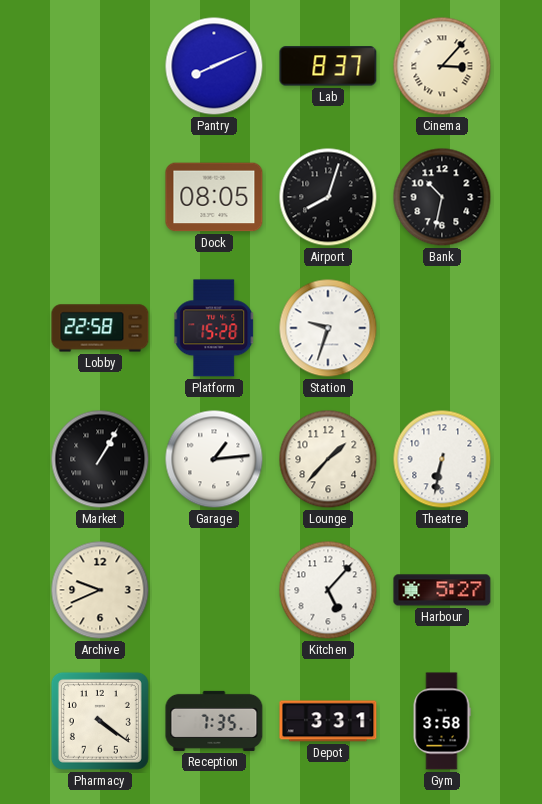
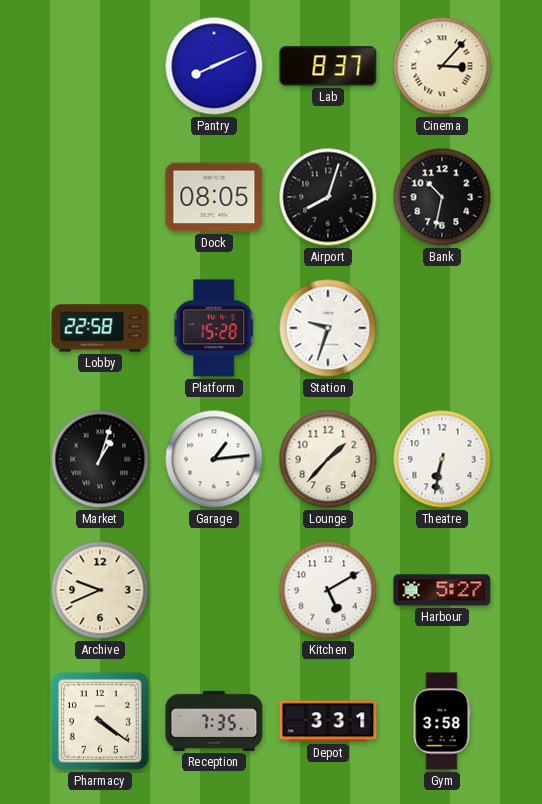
Market: 1:05 -> 1:03 (100, 459)
Kitchen: 5:07 -> 5:10 (328, 590)
